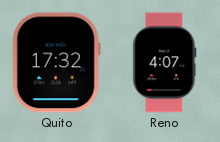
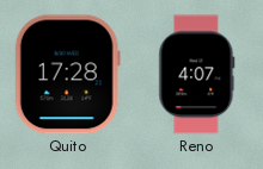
Quito: 17:32 -> 17:28 (67, 75)
